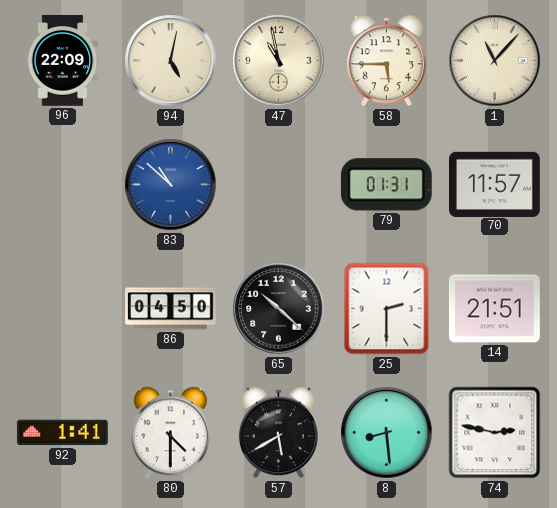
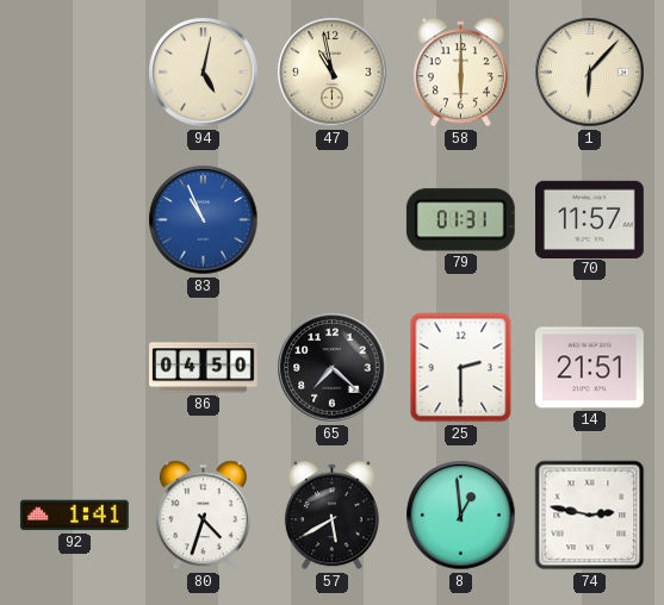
96: 22:09 -> none (63, 61)
58: 5:45 -> 6:00 (460, 73)
1: 11:07 -> 6:07 (590, 73)
83: 10:52 -> 10:56 (204, 220)
65: 10:22 -> 7:22 (333, 368)
80: 4:30 -> 4:33 (203, 516)
8: 8:29 -> 12:59 (461, 516)
